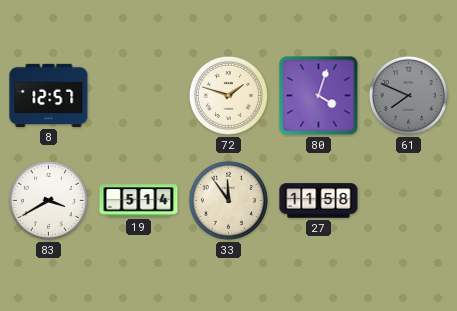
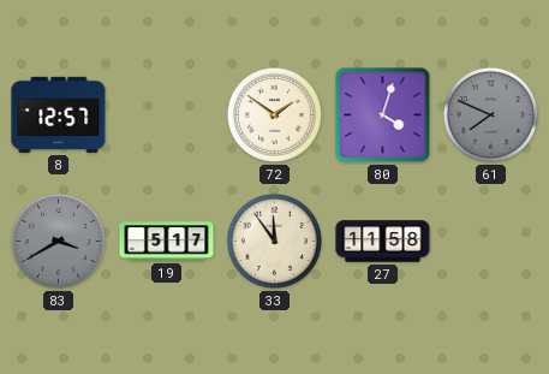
72: 1:48 -> 1:51 (274, 114)
83 dial: white -> grey (58, 241)
19: 5:14 -> 5:17 (167, 242)
